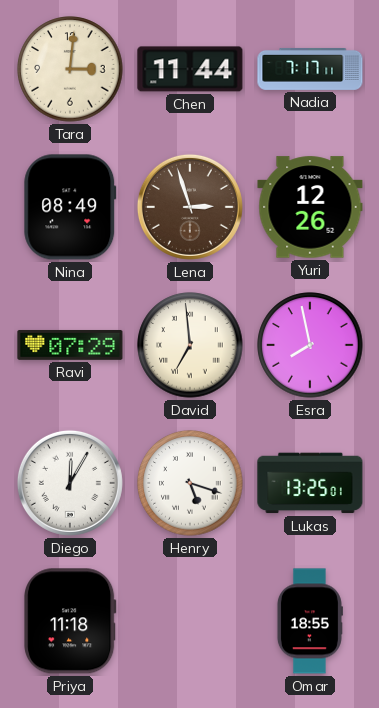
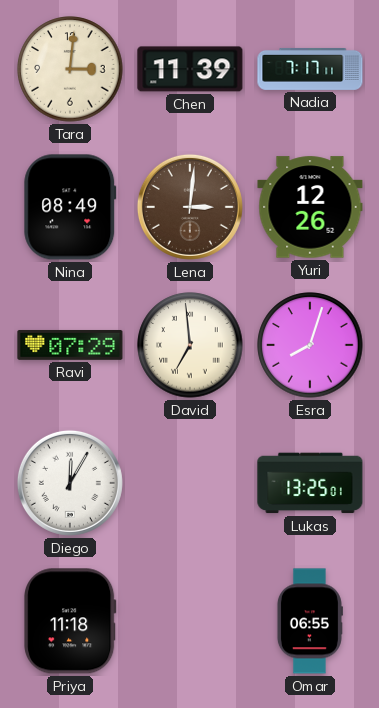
Chen: 11:44 -> 11:39 (190, 69)
Lena: 2:57 -> 3:01 (190, 207)
Esra: 7:58 -> 8:03 (310, 345)
Henry: 5:18 -> none (190, 483)
Omar: 18:55 -> 06:55 (309, 621)
